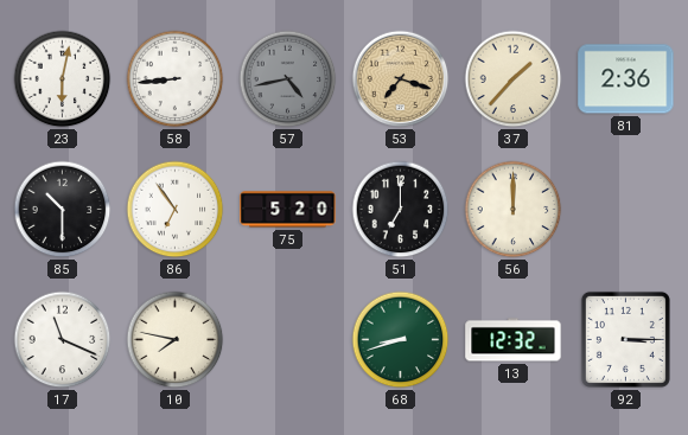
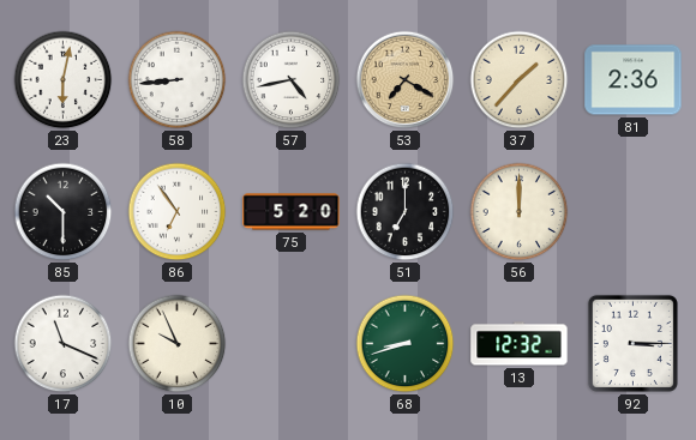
57 dial: grey -> white (292, 80)
53: 7:18 -> 7:20 (406, 80)
10: 7:47 -> 9:56 (178, 344)
